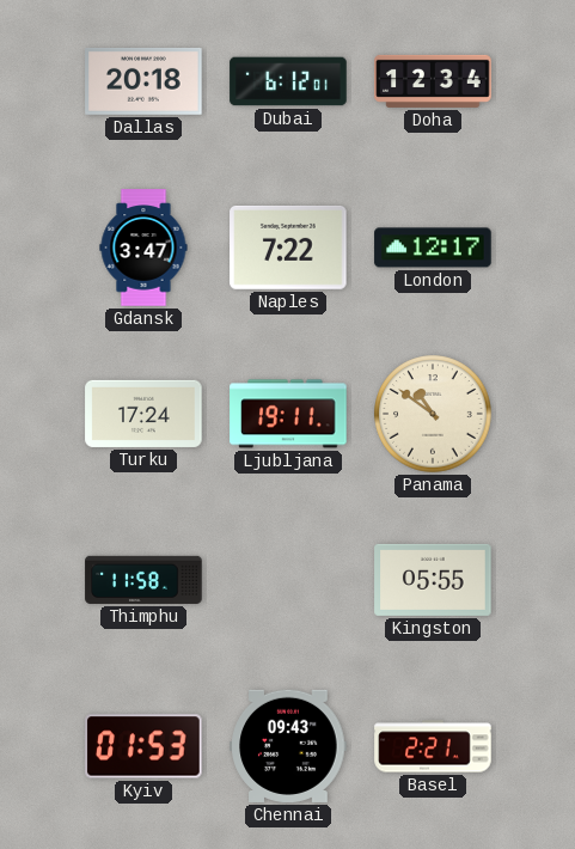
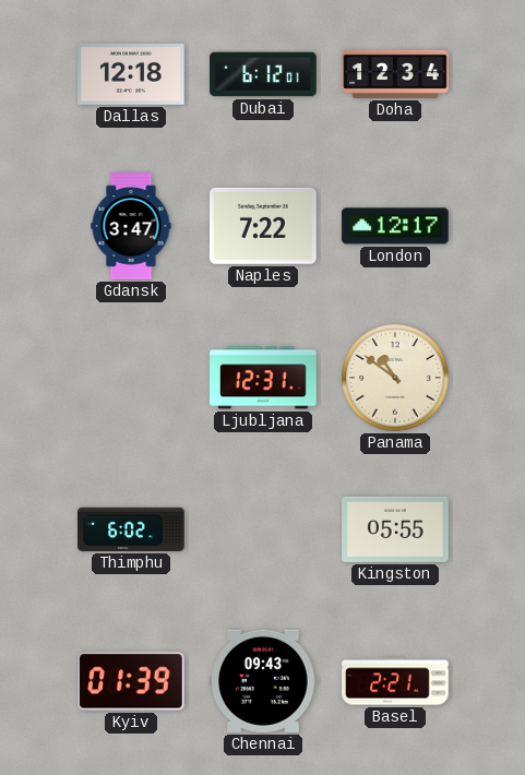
Dallas: 20:18 -> 12:18 (131, 74)
Turku: 17:24 -> none (143, 414)
Ljubljana: 19:11 -> 12:31 (263, 378)
Thimphu: 11:58 -> 6:02 (131, 529)
Kyiv: 01:53 -> 01:39 (131, 681)
